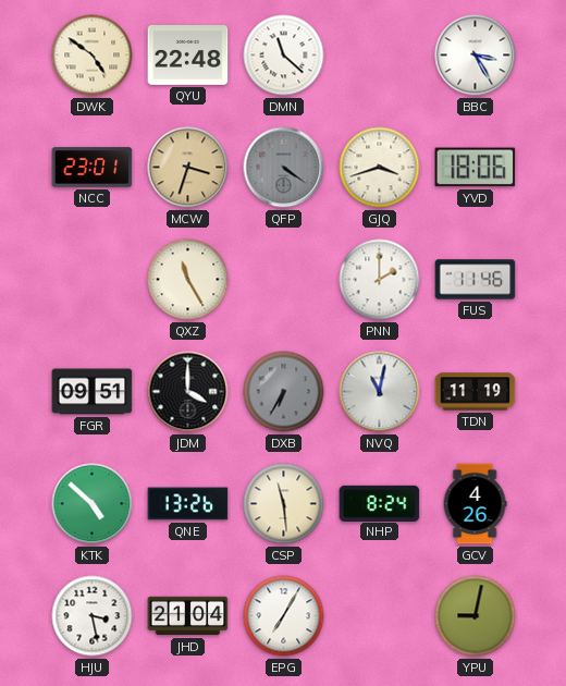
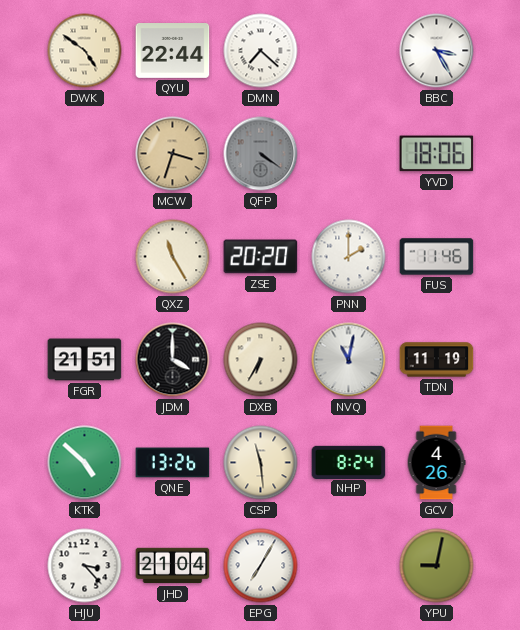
QYU: 22:48 -> 22:44 (173, 51)
DMN: 11:22 -> 7:22 (261, 51)
NCC: 23:01 -> none (93, 168)
GJQ: 3:42 -> none (380, 168)
ZSE: none -> 20:20 (261, 257)
FGR: 09:51 -> 21:51 (85, 360)
DXB dial: grey -> cream (261, 360)
HJU: 3:28 -> 3:23 (85, 566)
